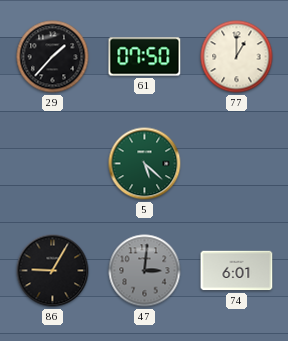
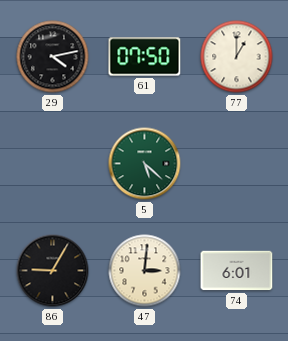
29: 1:37 -> 4:13 (53, 57)
47 dial: grey -> cream (145, 271)
